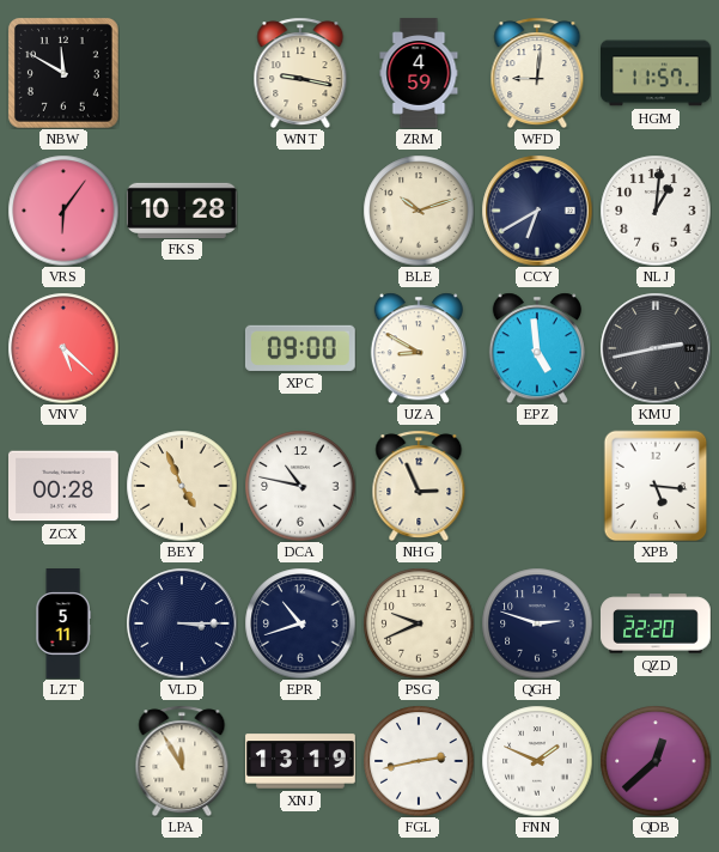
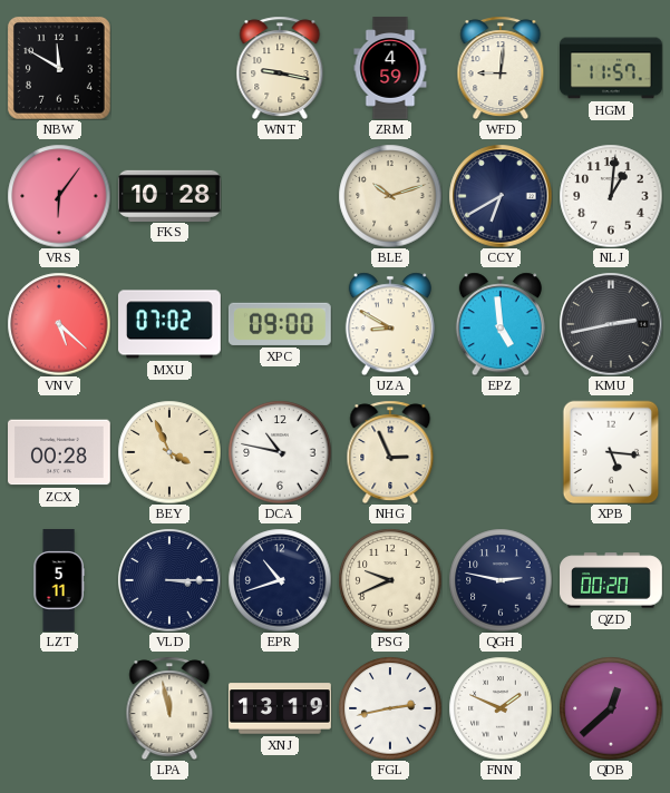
MXU: none -> 07:02 (171, 324)
BEY: 4:56 -> 3:56 (169, 452)
QGH: 2:48 -> 2:47 (501, 580)
QZD: 22:20 -> 00:20 (612, 580)
LPA: 11:55 -> 11:58 (169, 708)
